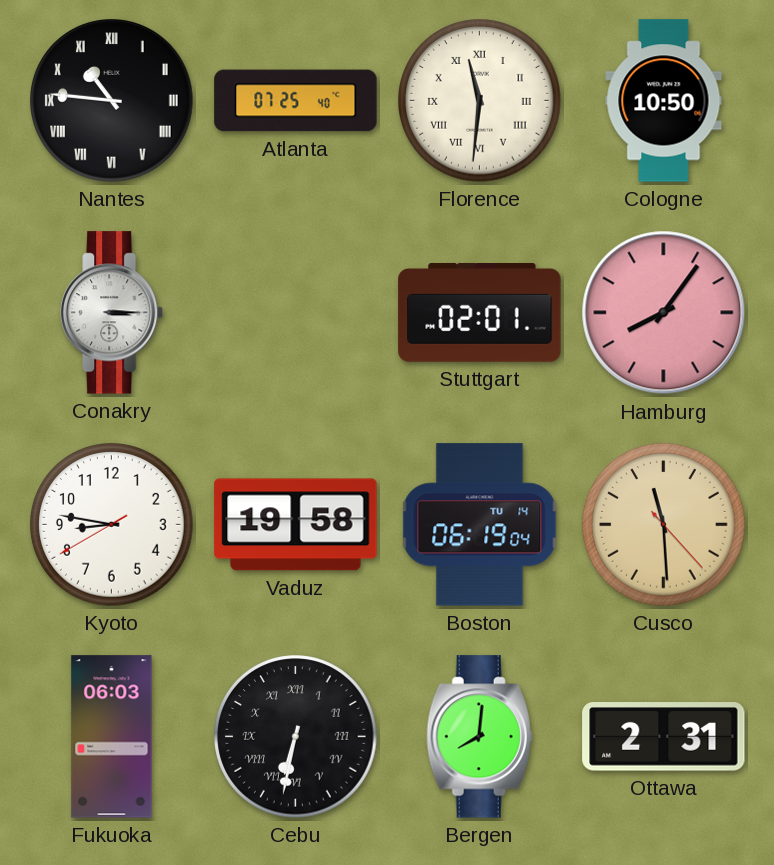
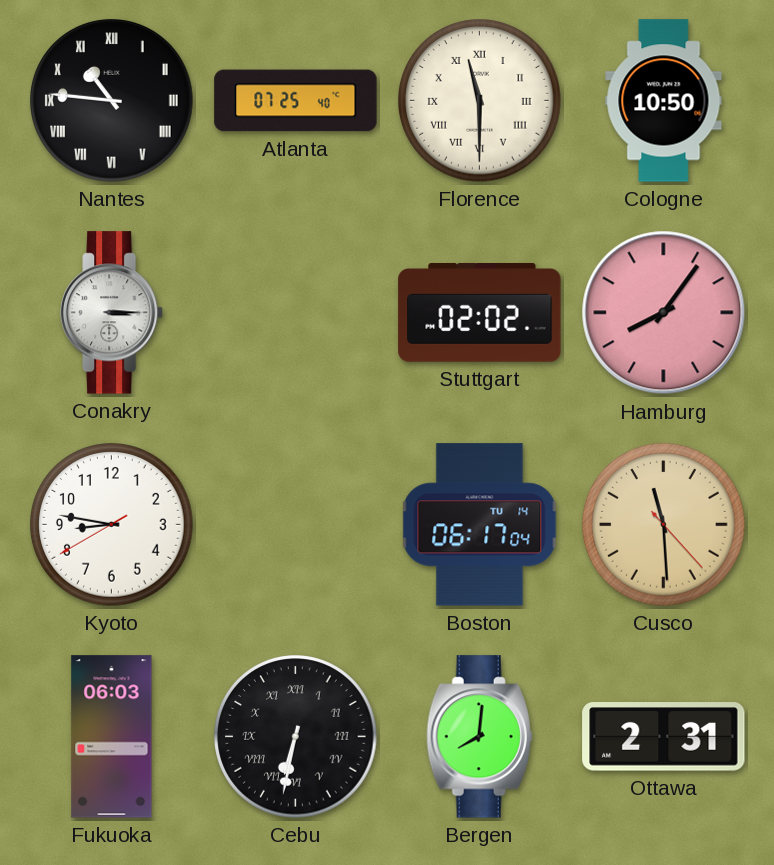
Florence: 11:31 -> 11:30 (480, 101)
Stuttgart: 02:01 -> 02:02 (480, 313)
Vaduz: 19:58 -> none (296, 525)
Boston: 06:19 -> 06:17 (480, 525)
